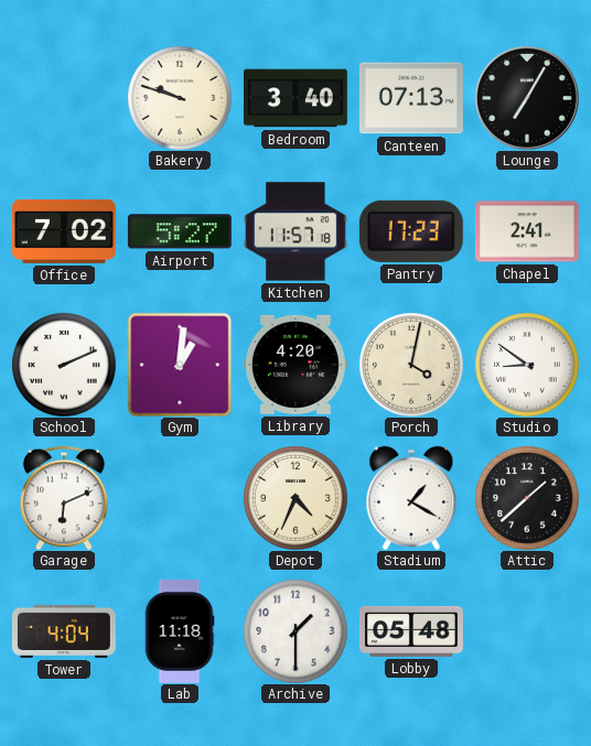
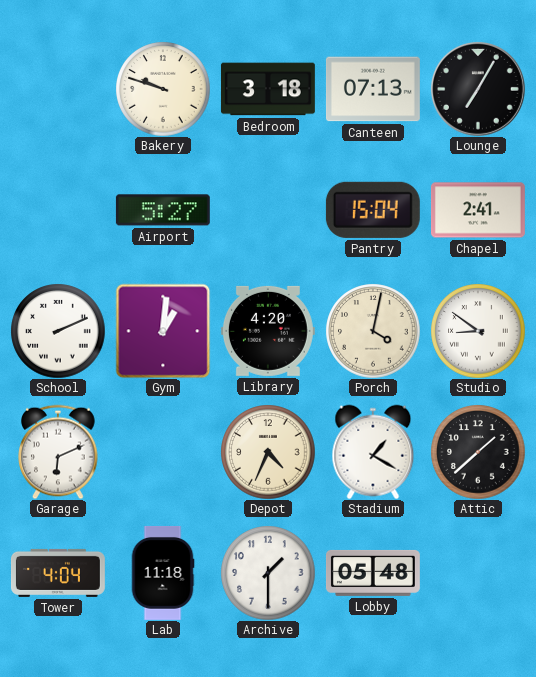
Bedroom: 3:40 -> 3:18 (268, 89)
Office: 7:02 -> none (64, 231)
Kitchen: 11:57 -> none (295, 231)
Pantry: 17:23 -> 15:04 (373, 210)
